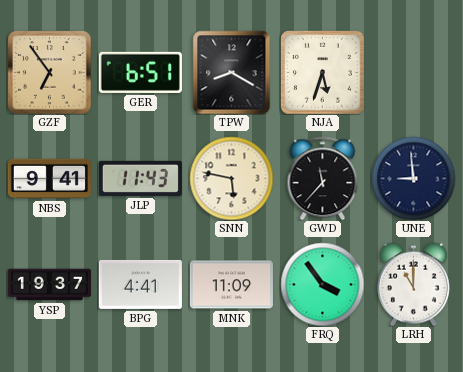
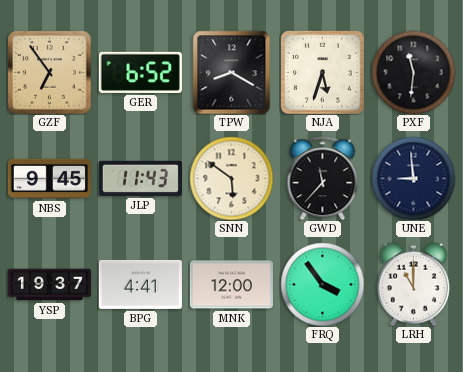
GER: 6:51 -> 6:52 (140, 72)
PXF: none -> 11:31 (413, 72)
NBS: 9:41 -> 9:45 (49, 179)
SNN: 5:47 -> 5:51 (231, 178)
MNK: 11:09 -> 12:00 (231, 285)
